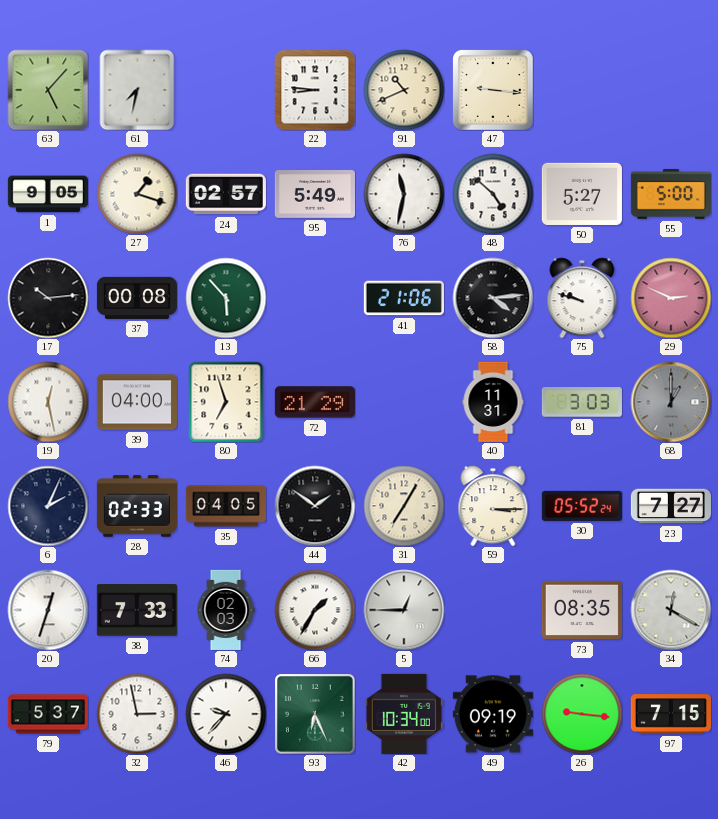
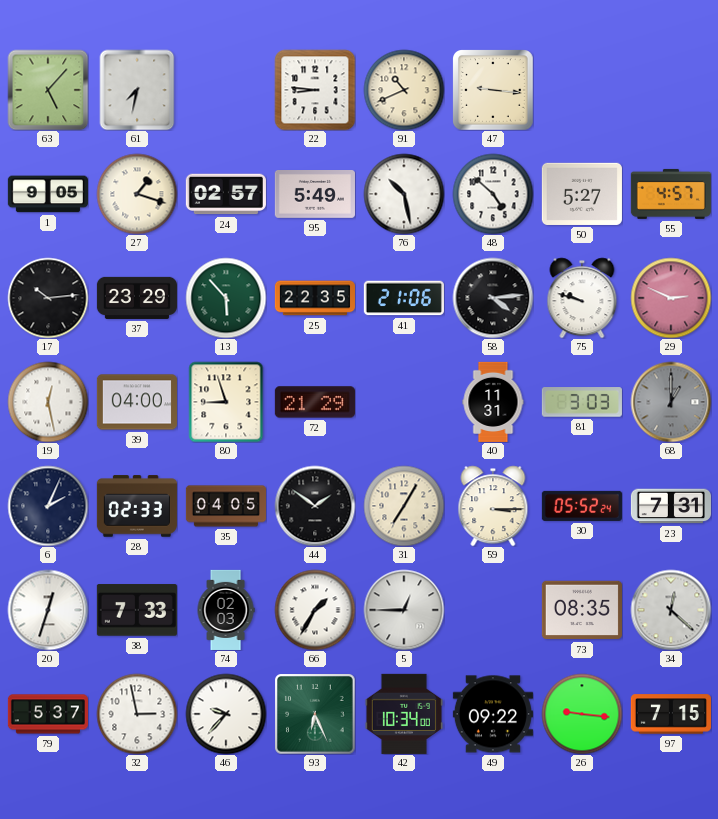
76: 11:32 -> 10:28 (404, 194)
55: 5:00 -> 4:57 (671, 194)
37: 00:08 -> 23:29 (137, 298)
25: none -> 22:35 (315, 298)
80: 6:57 -> 8:57 (226, 402)
23: 7:27 -> 7:31 (671, 506)
34: 12:20 -> 12:22 (671, 610)
49: 09:19 -> 09:22 (493, 714)
